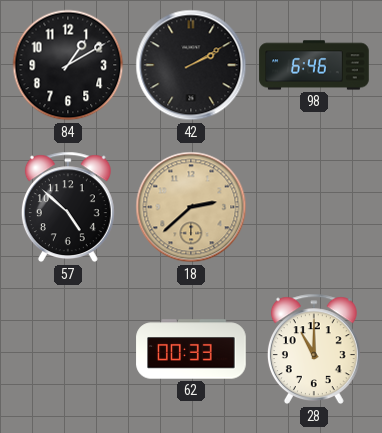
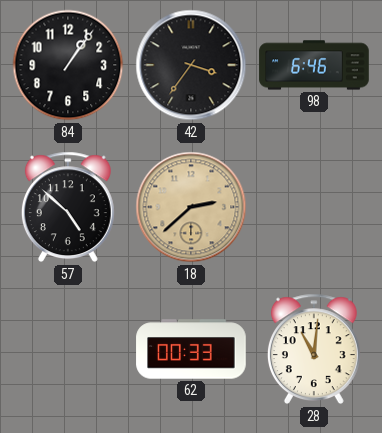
84: 1:10 -> 1:06 (68, 65)
42: 2:10 -> 3:36 (191, 65)
28: 11:00 -> 11:01 (314, 349)
